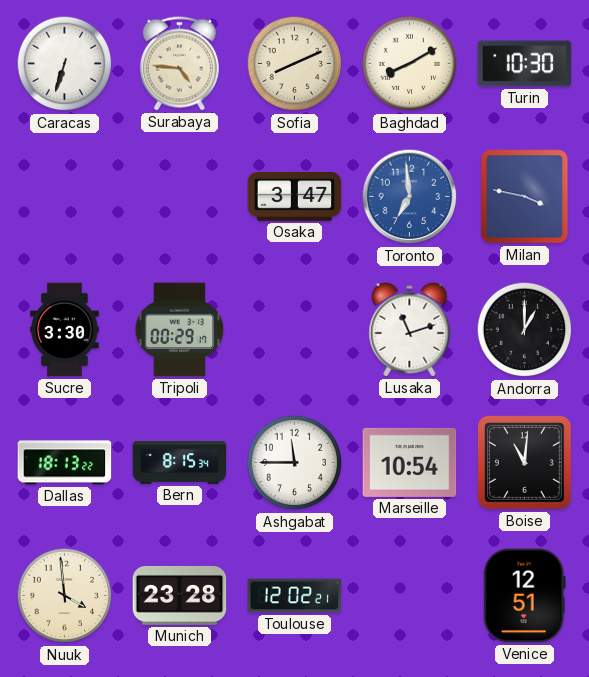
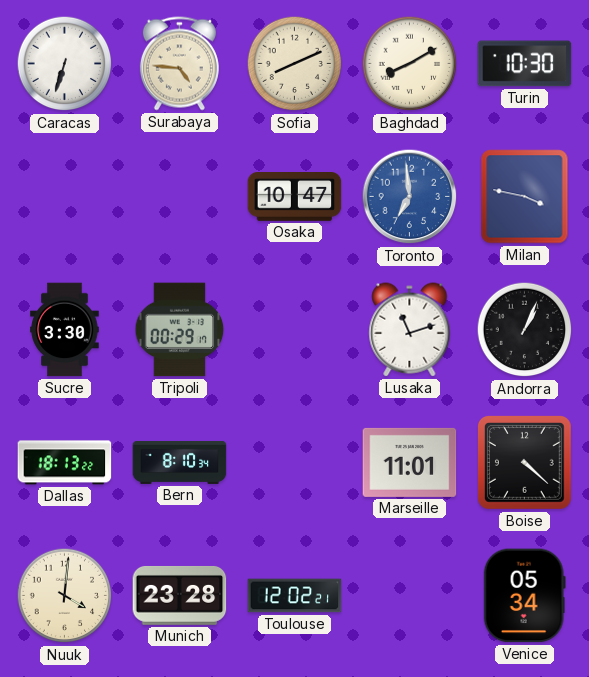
Osaka: 3:47 -> 10:47 (295, 197)
Andorra: 1:00 -> 1:04 (525, 330)
Bern: 8:15 -> 8:10 (180, 462)
Ashgabat: 11:45 -> none (295, 463)
Marseille: 10:54 -> 11:01 (410, 462)
Boise: 11:01 -> 4:22 (525, 463)
Nuuk: 3:59 -> 4:01 (65, 596)
Venice: 12:51 -> 05:34 (524, 596)
